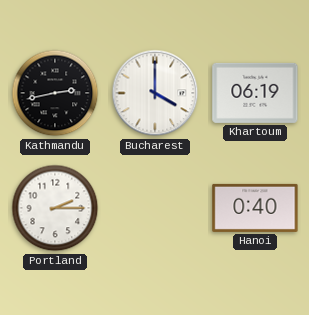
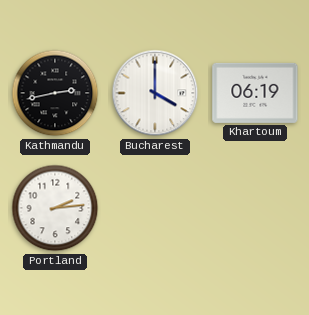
Portland: 2:15 -> 2:14 (55, 208)
Hanoi: 0:40 -> none (255, 208)
